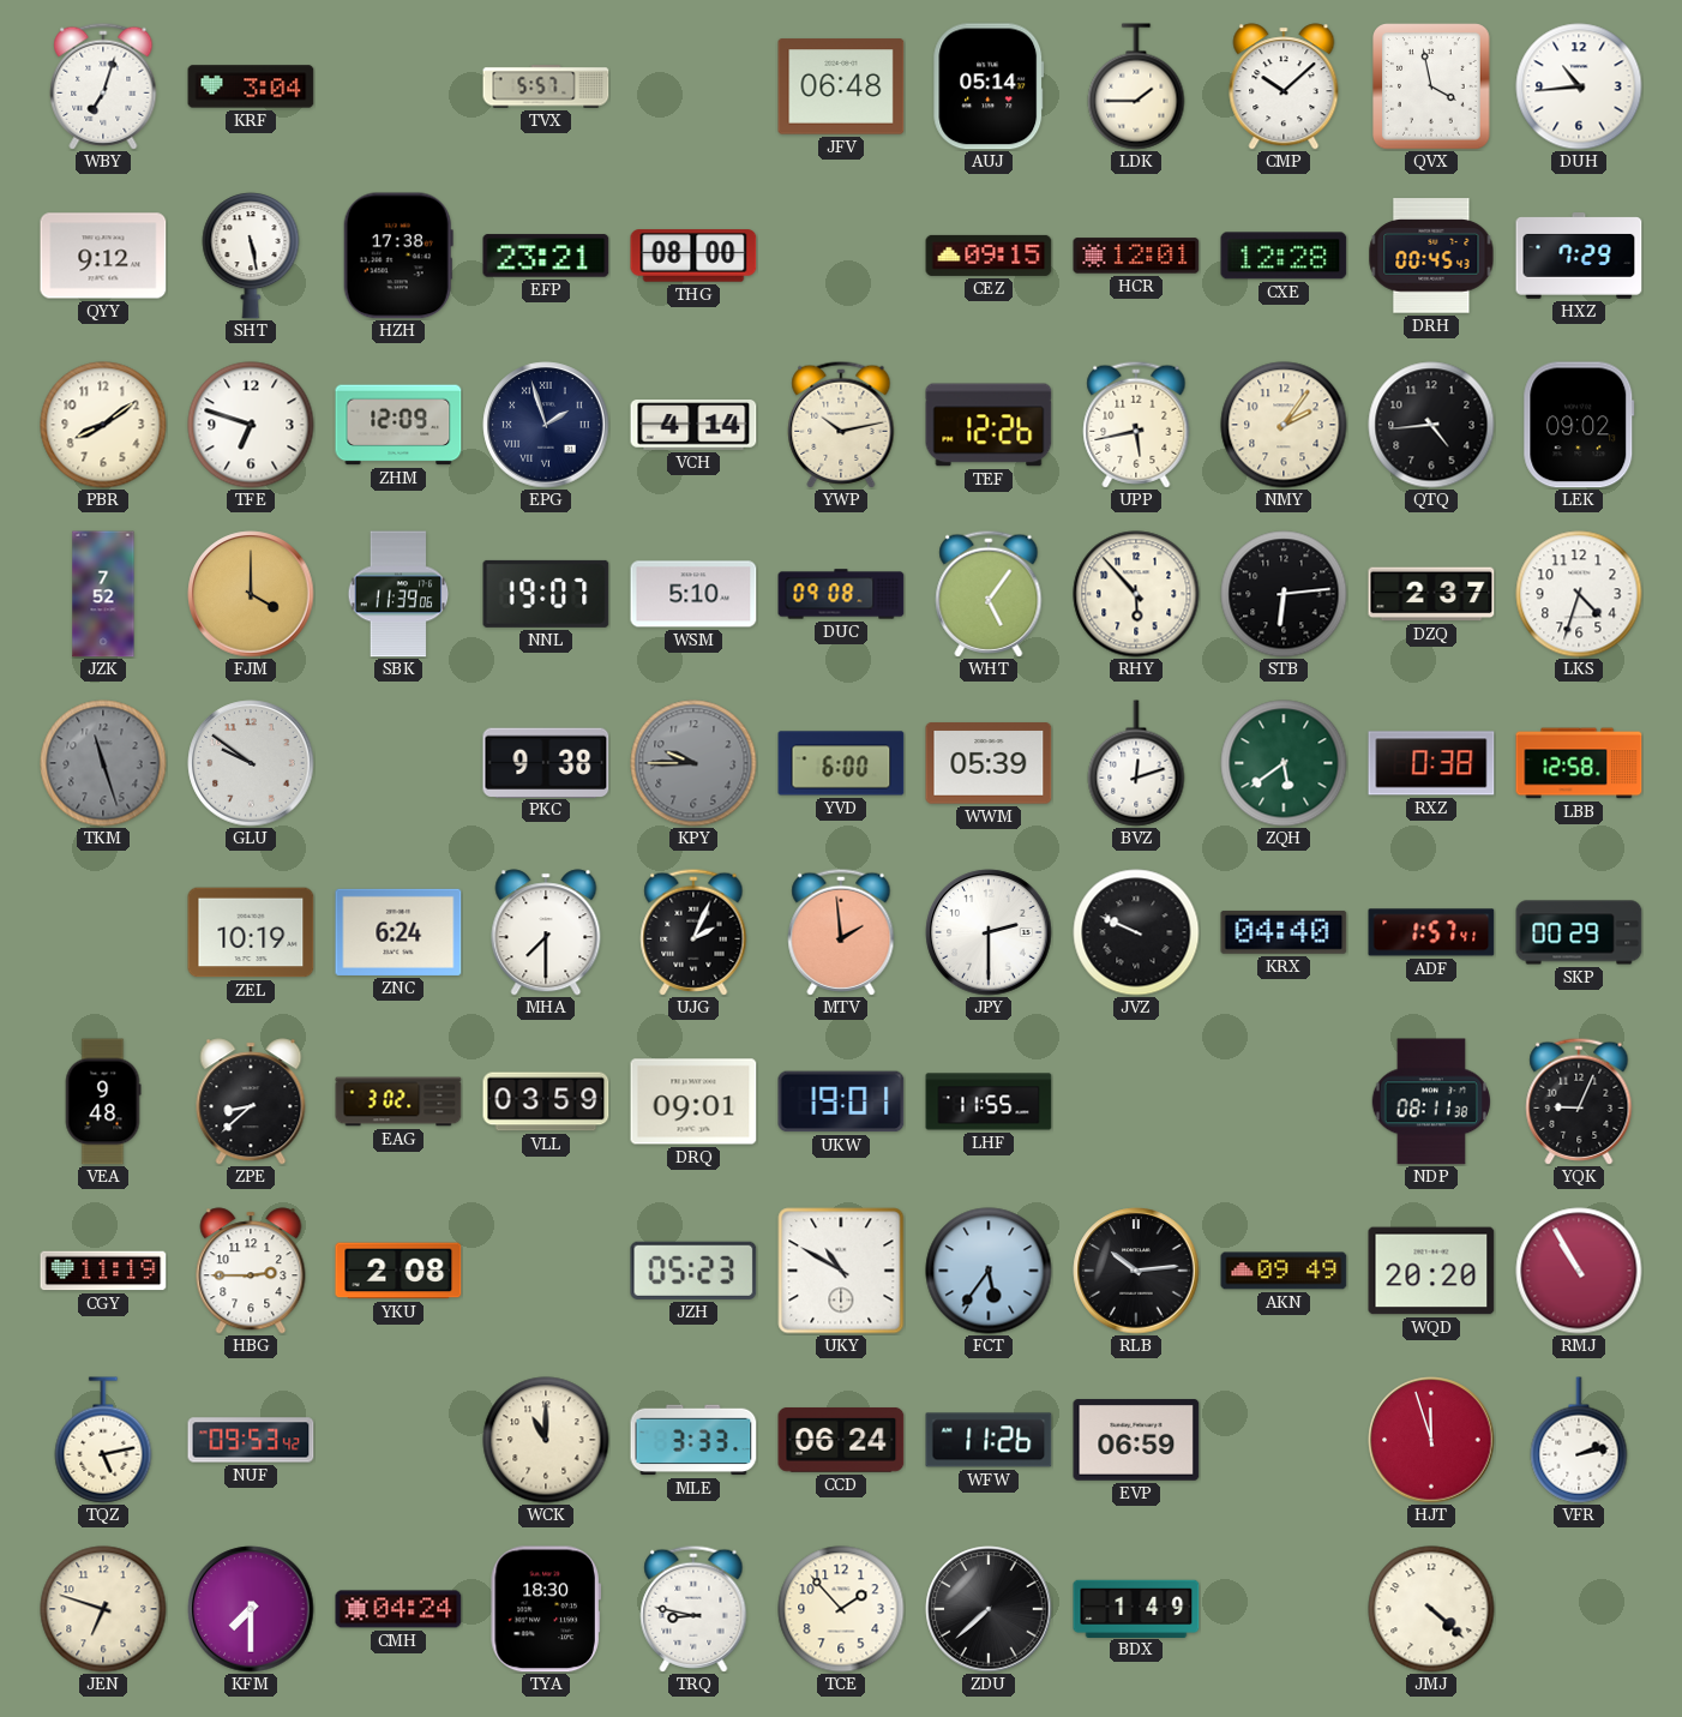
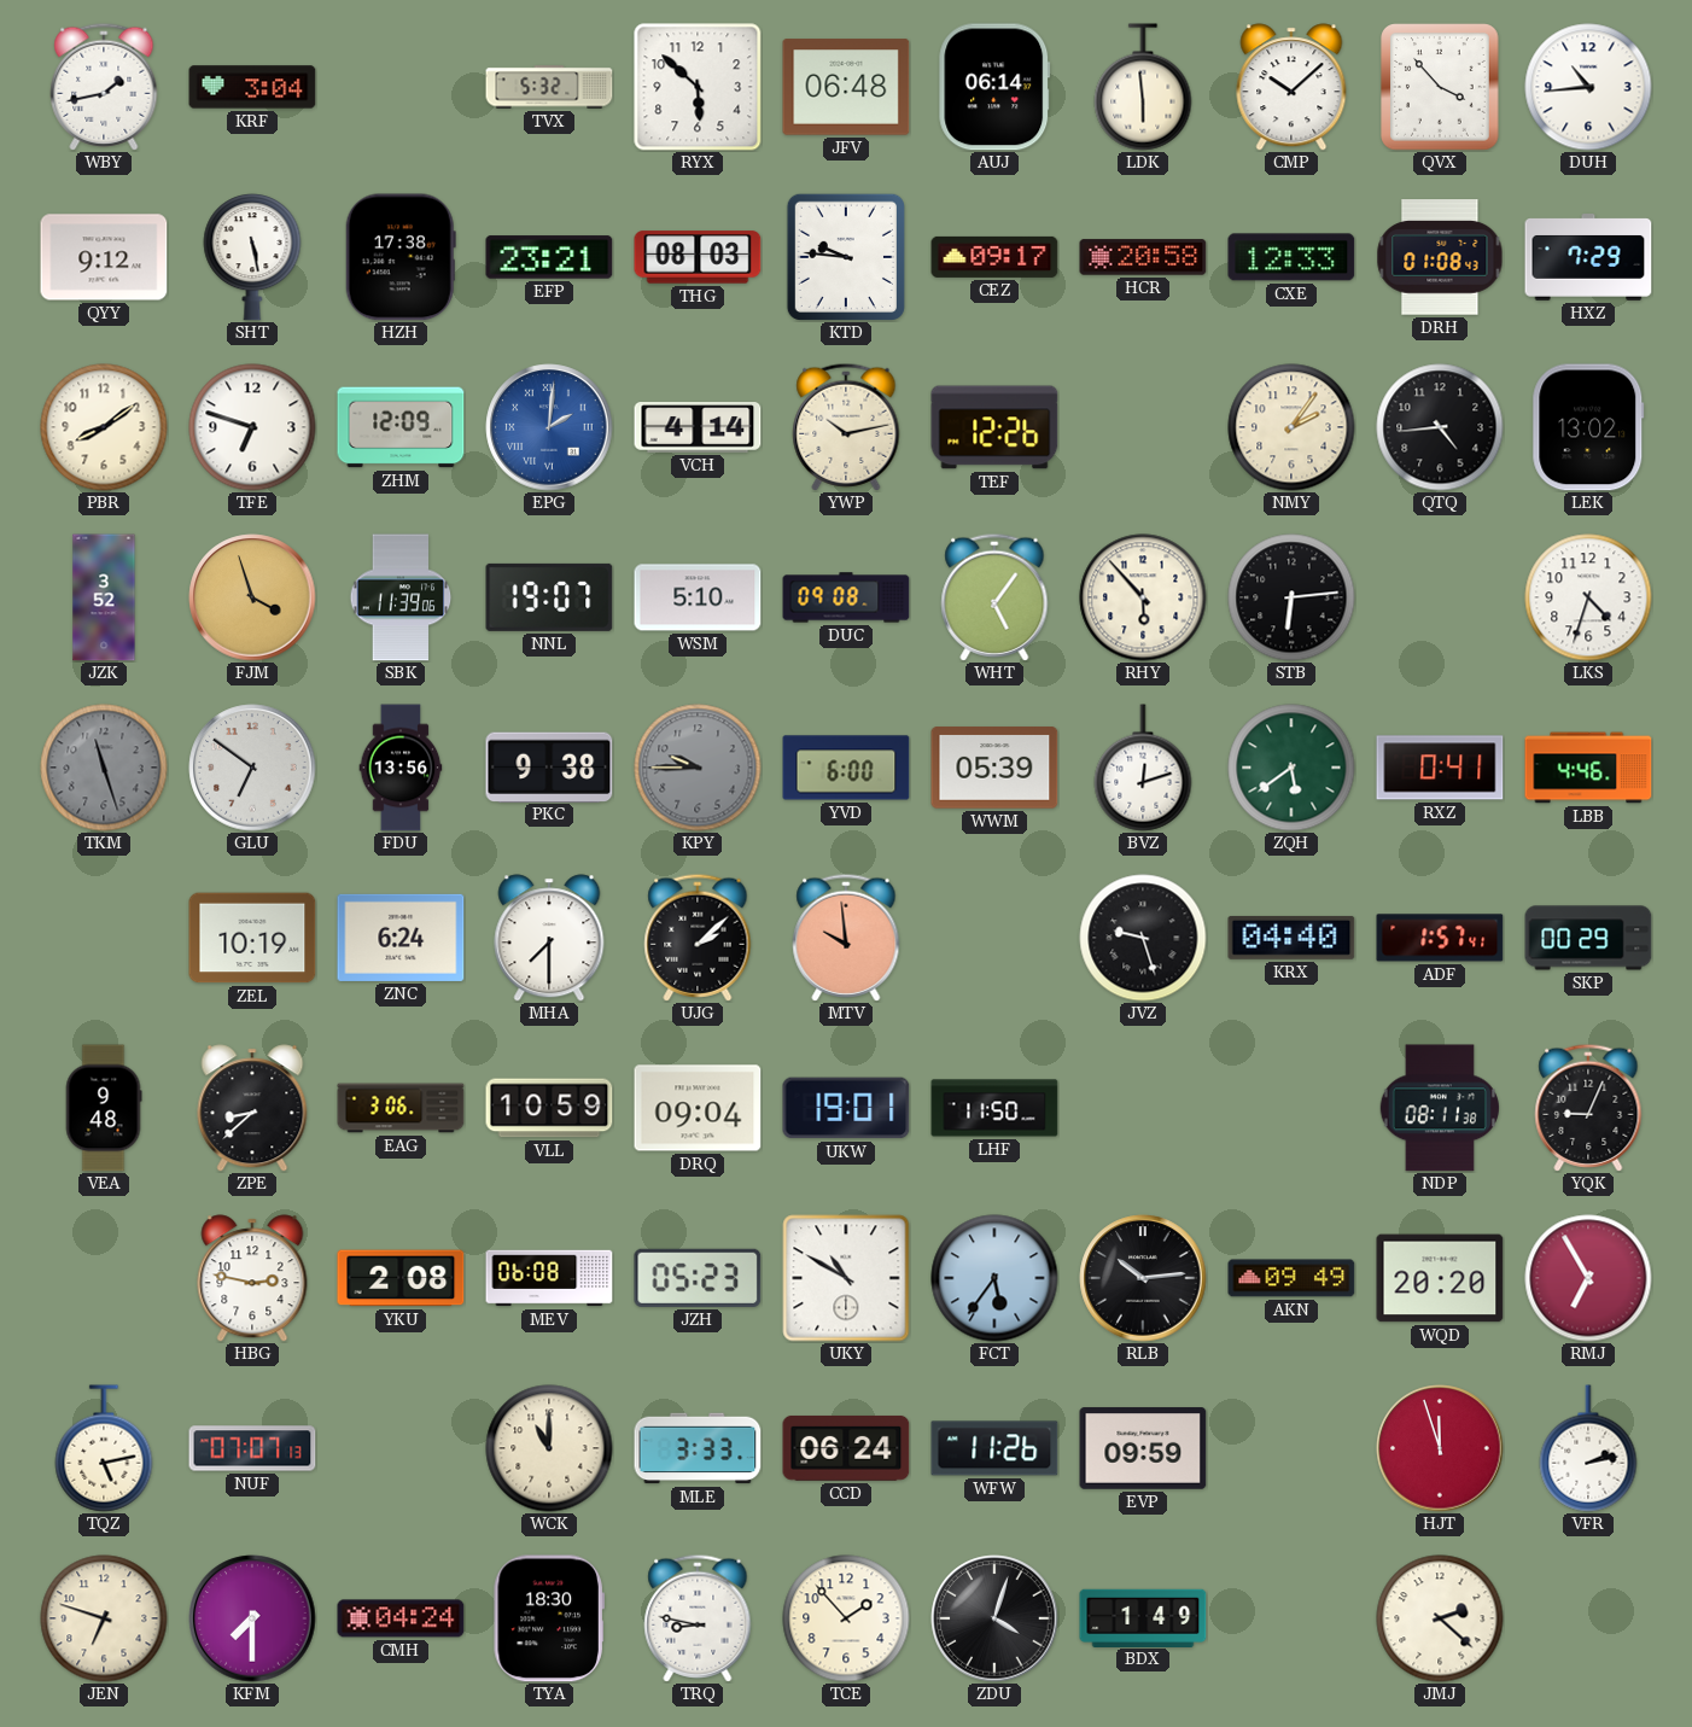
WBY: 7:03 -> 1:43 (104, 87)
TVX: 5:57 -> 5:32 (549, 87)
RYX: none -> 5:52 (698, 87)
AUJ: 05:14 -> 06:14 (994, 87)
LDK: 1:45 -> 5:59 (1143, 87)
QVX: 3:58 -> 3:53 (1440, 87)
THG: 08:00 -> 08:03 (698, 257)
KTD: none -> 9:46 (846, 257)
CEZ: 09:15 -> 09:17 (994, 257)
HCR: 12:01 -> 20:58 (1143, 257)
CXE: 12:28 -> 12:33 (1291, 257)
DRH: 00:45 -> 01:08 (1440, 257)
EPG: 1:57 -> 2:01 (549, 427)
EPG dial: navy -> blue (549, 427)
UPP: 5:43 -> none (1136, 425)
LEK: 09:02 -> 13:02 (1588, 427)
JZK: 7:52 -> 3:52 (104, 597)
FJM: 4:00 -> 3:57 (252, 597)
DZQ: 2:37 -> none (1431, 594)
GLU: 9:51 -> 6:51 (252, 768)
FDU: none -> 13:56 (401, 768)
RXZ: 0:38 -> 0:41 (1440, 768)
LBB: 12:58 -> 4:46 (1588, 768)
UJG: 2:04 -> 2:08 (698, 938)
MTV: 1:59 -> 9:59 (846, 938)
JPY: 2:30 -> none (989, 932)
JVZ: 9:49 -> 9:27 (1143, 938)
EAG: 3:02 -> 3:06 (401, 1108)
VLL: 03:59 -> 10:59 (549, 1108)
DRQ: 09:01 -> 09:04 (698, 1108)
LHF: 11:55 -> 11:50 (994, 1108)
CGY: 11:19 -> none (103, 1271)
HBG: 2:45 -> 2:47 (252, 1278)
MEV: none -> 06:08 (549, 1278)
RMJ: 10:55 -> 6:55 (1588, 1278)
NUF: 09:53 -> 07:07 (252, 1448)
EVP: 06:59 -> 09:59 (1143, 1448)
ZDU: 7:38 -> 4:03 (994, 1618)
JMJ: 4:22 -> 2:22 (1440, 1618)
